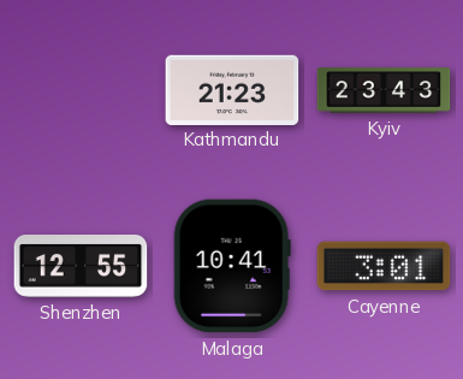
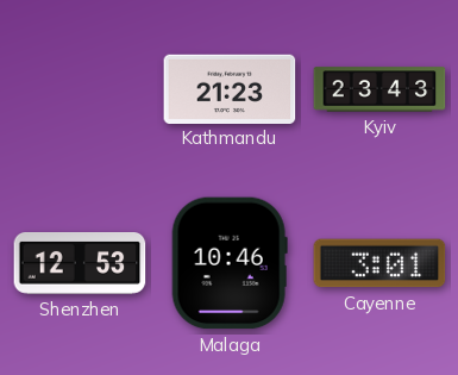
Shenzhen: 12:55 -> 12:53 (80, 264)
Malaga: 10:41 -> 10:46 (230, 263)
